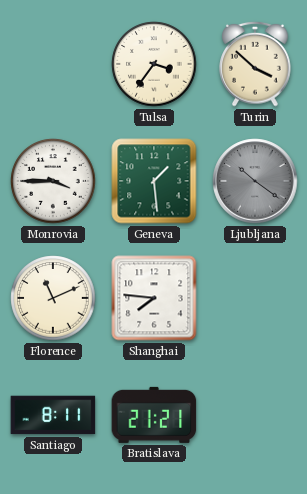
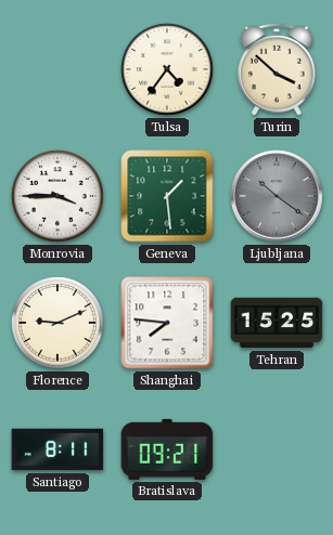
Tulsa: 3:36 -> 4:36 (167, 69)
Florence: 11:11 -> 9:11 (57, 323)
Tehran: none -> 15:25 (277, 323)
Bratislava: 21:21 -> 09:21 (167, 449)
